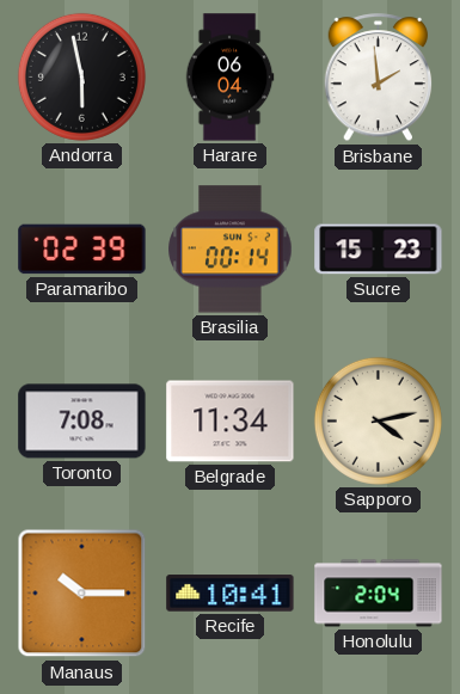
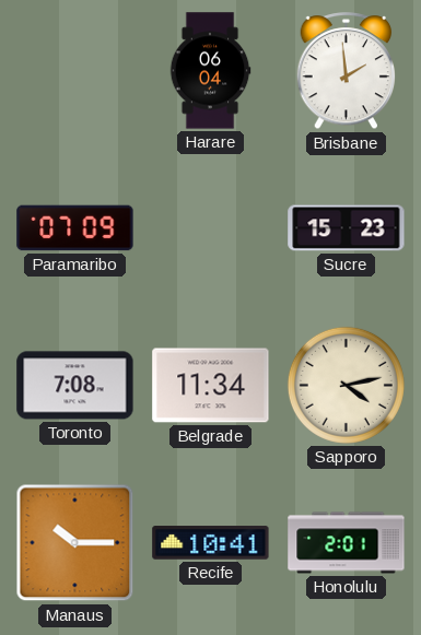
Andorra: 5:58 -> none (81, 76)
Paramaribo: 02:39 -> 07:09 (75, 228)
Brasilia: 00:14 -> none (231, 250)
Honolulu: 2:04 -> 2:01 (347, 543)
